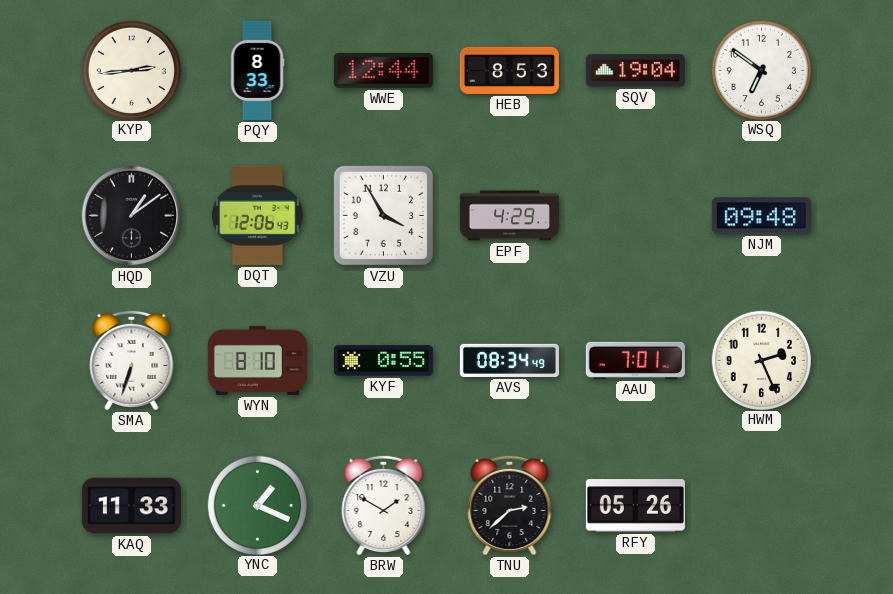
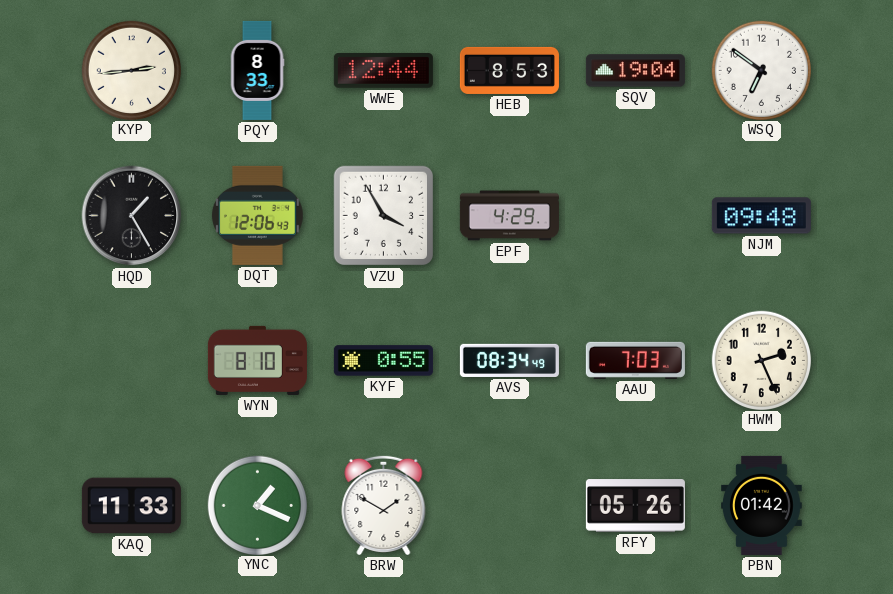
HQD: 1:09 -> 1:25 (132, 216)
SMA: 6:33 -> none (132, 360)
AAU: 7:01 -> 7:03 (635, 360)
TNU: 2:38 -> none (510, 505)
PBN: none -> 01:42 (762, 505)
